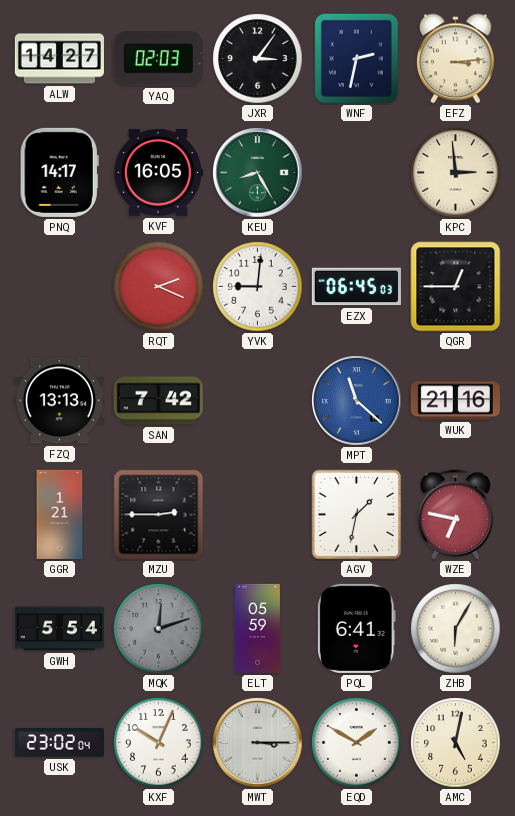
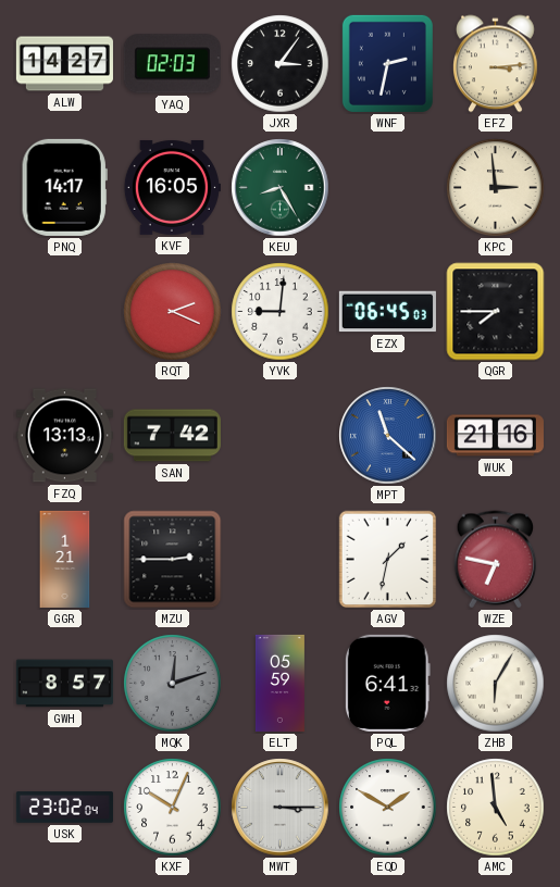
QGR: 12:45 -> 7:45 (496, 312)
GWH: 5:54 -> 8:57 (64, 684)
AMC: 5:02 -> 4:59 (496, 808)
